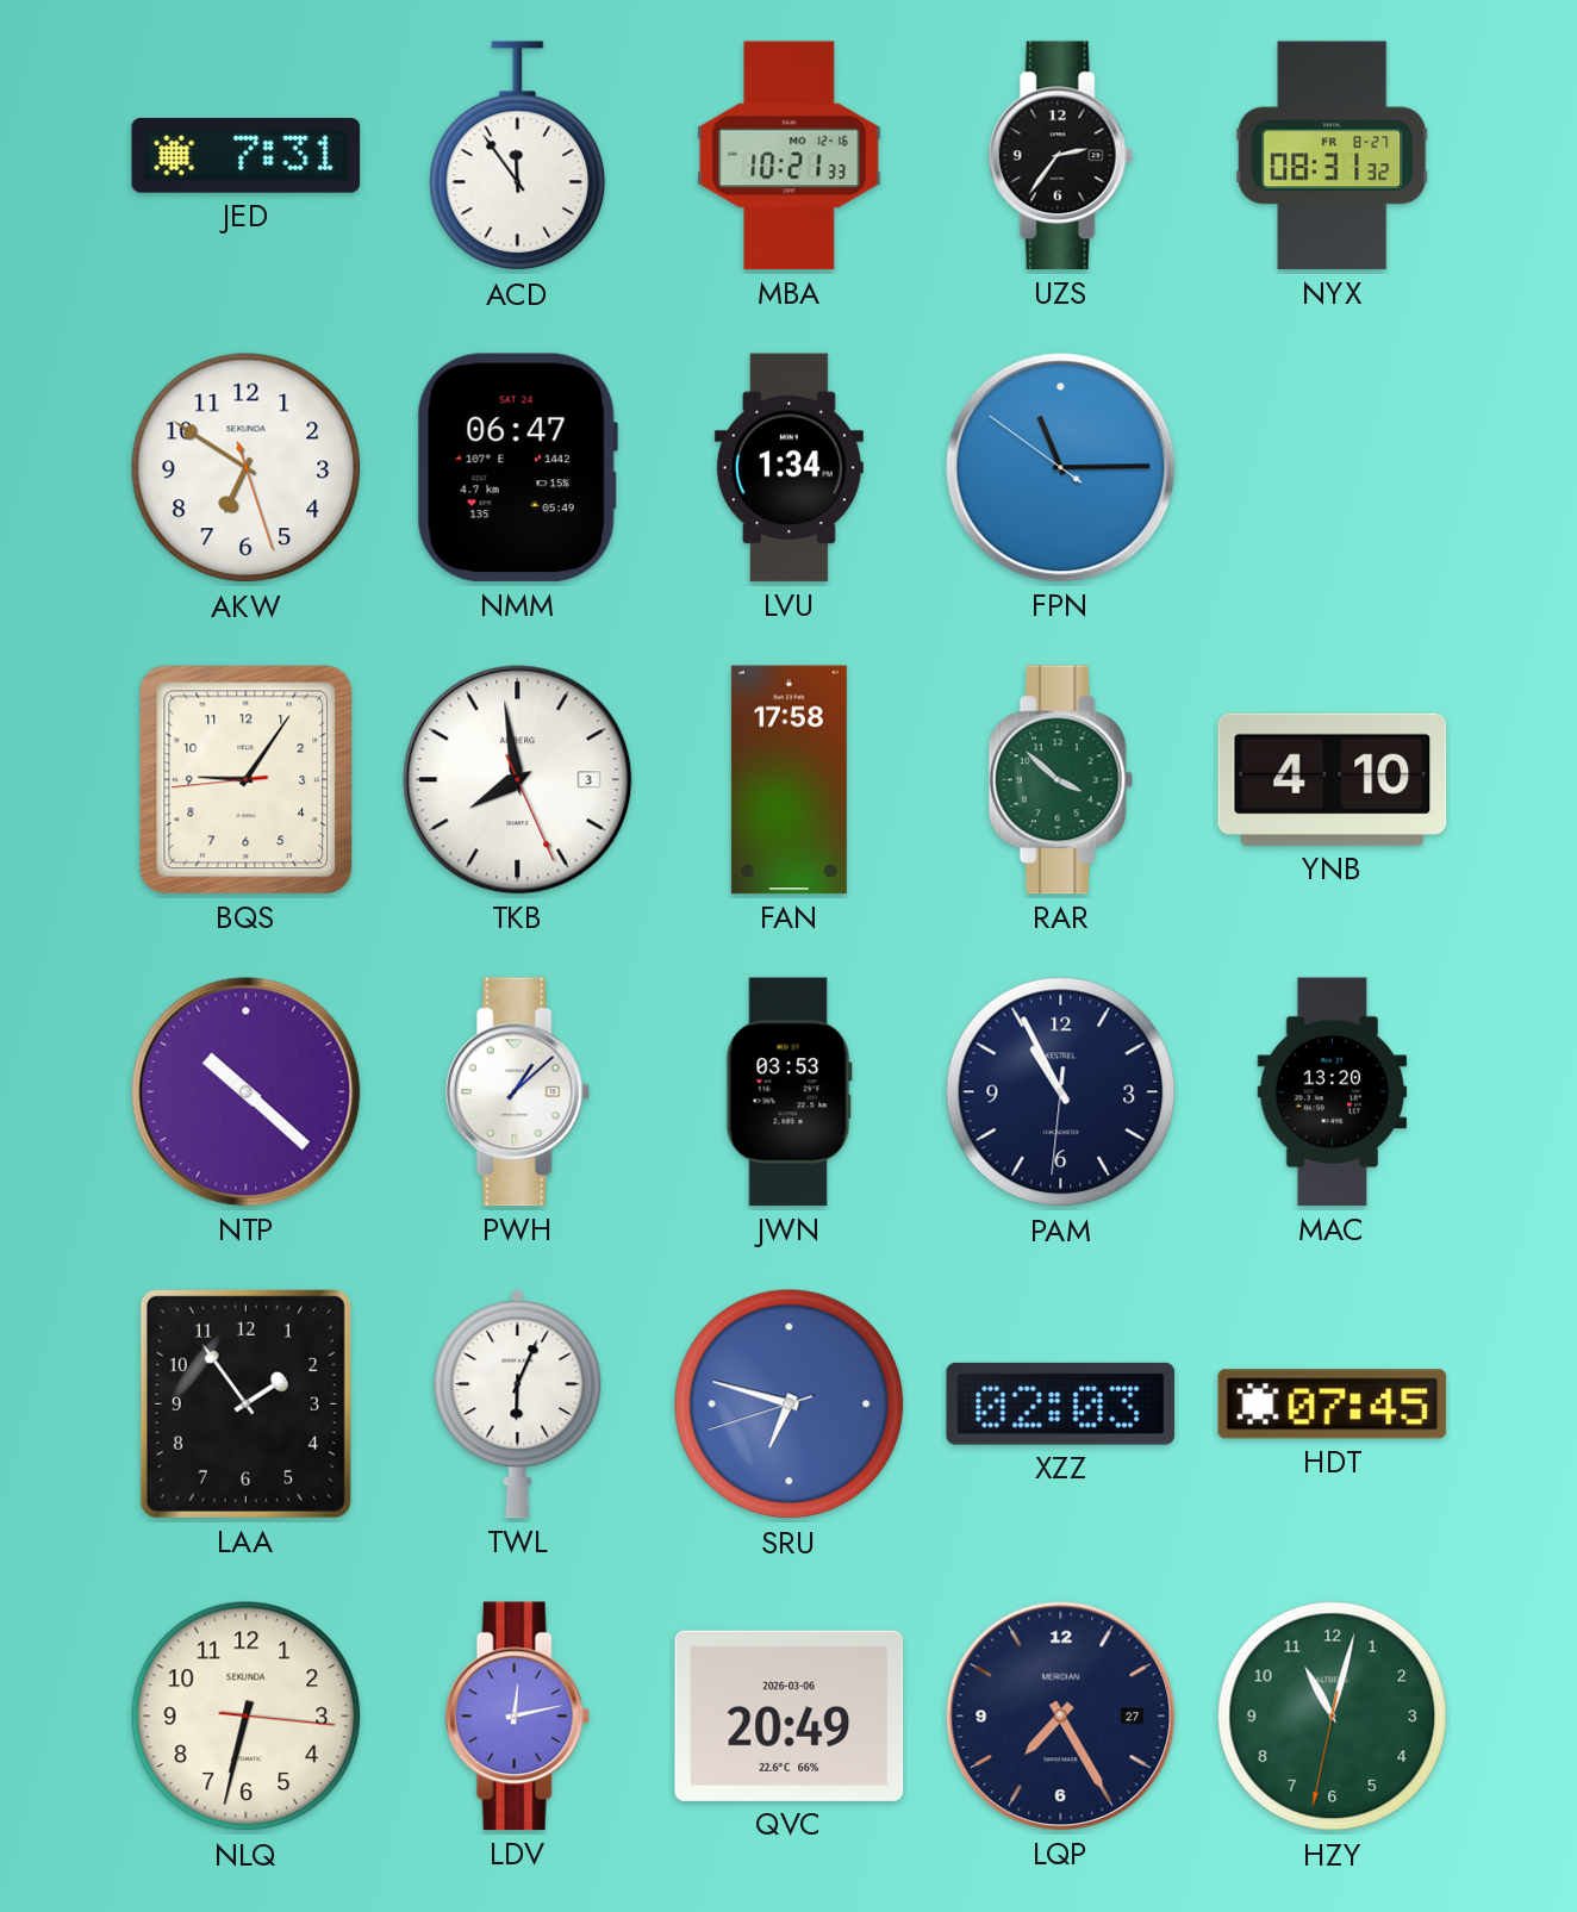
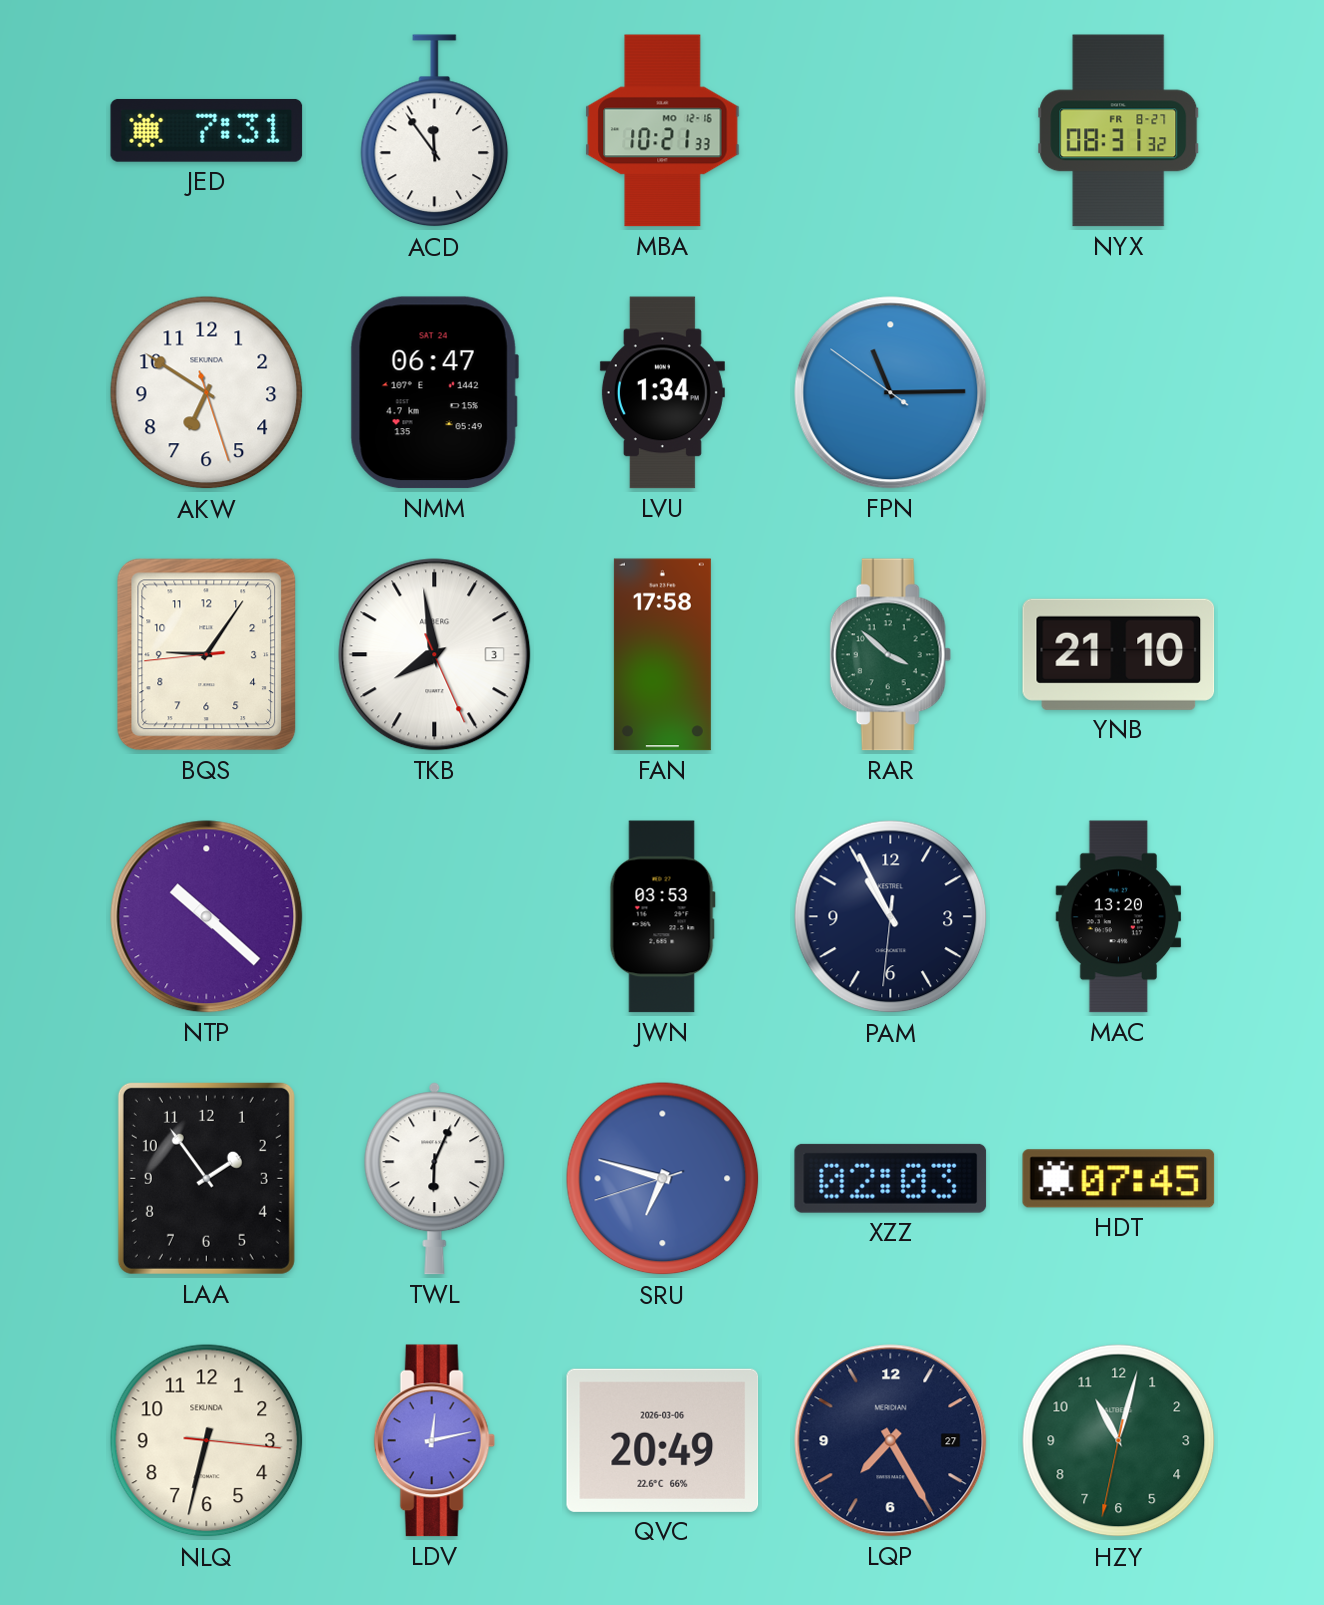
UZS: 2:36 -> none (1060, 156)
YNB: 4:10 -> 21:10 (1119, 654)
PWH: 1:08 -> none (517, 1092)
